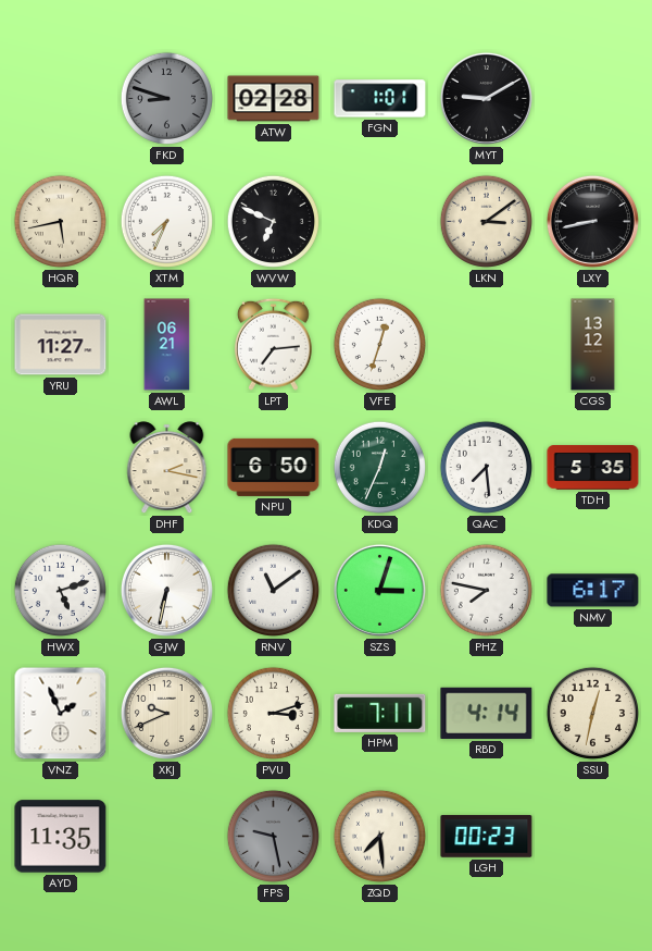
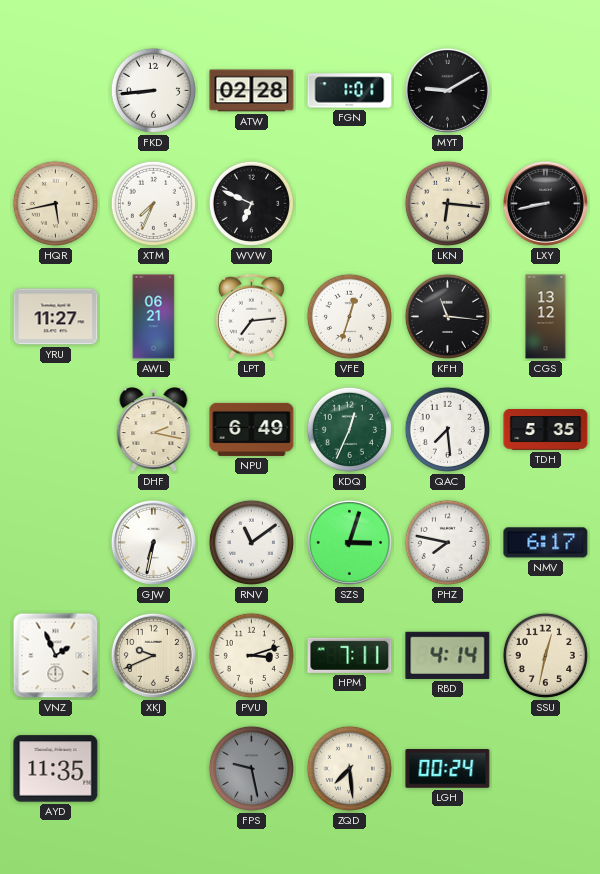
FKD: 8:48 -> 8:44 (153, 90)
FKD dial: grey -> white (153, 90)
LKN: 3:09 -> 6:16 (447, 203)
KFH: none -> 11:16 (447, 316)
NPU: 6:50 -> 6:49 (252, 429)
HWX: 5:12 -> none (60, 590)
LGH: 00:23 -> 00:24 (448, 769)
